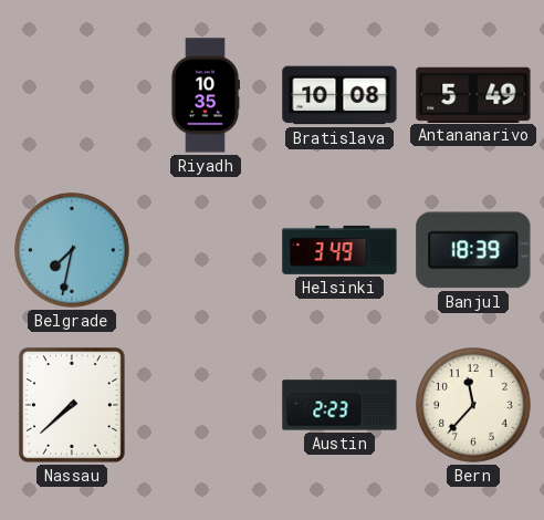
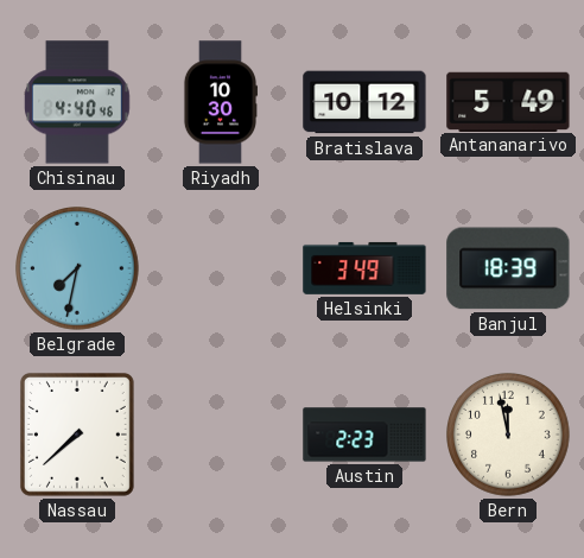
Chisinau: none -> 4:40 (77, 102)
Riyadh: 10:35 -> 10:30 (220, 102)
Bratislava: 10:08 -> 10:12 (364, 102)
Bern: 11:37 -> 11:58 (509, 436)
